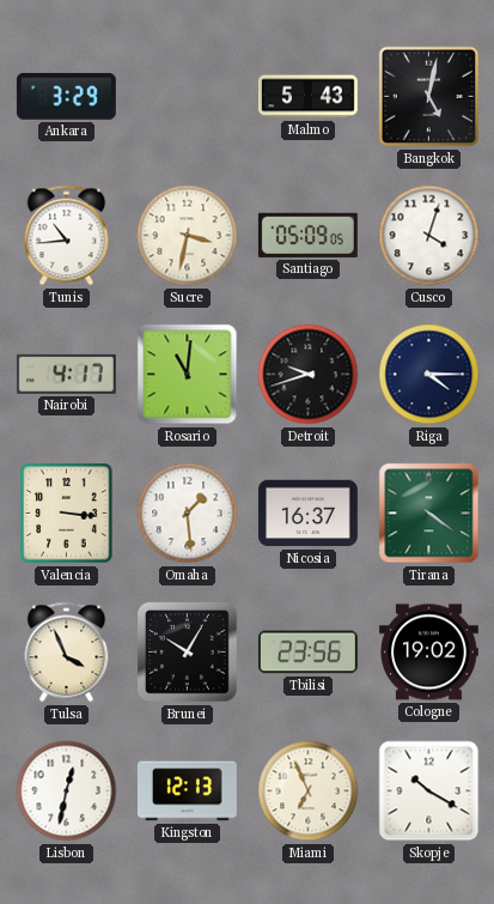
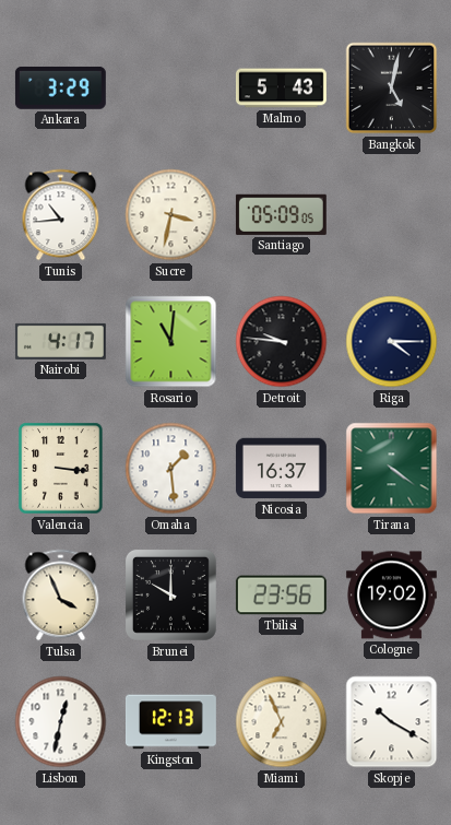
Cusco: 4:03 -> none (429, 236)
Detroit: 9:42 -> 9:46 (282, 342)
Brunei: 10:05 -> 10:00 (170, 594)
